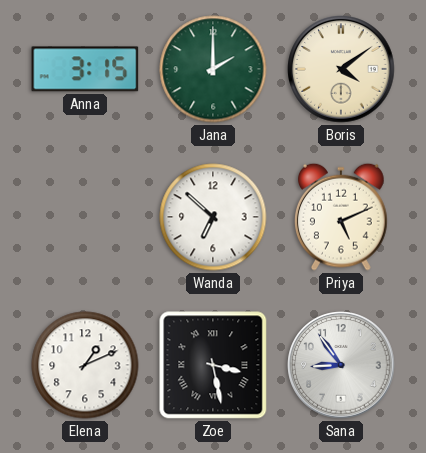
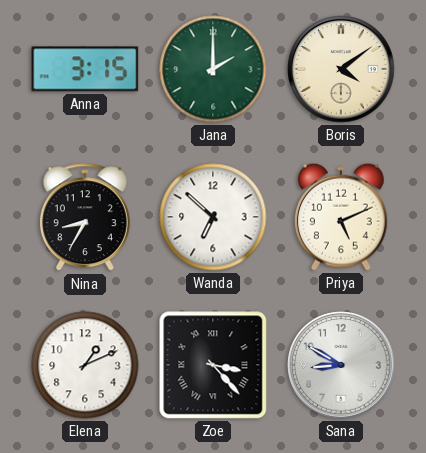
Nina: none -> 8:35 (85, 218)
Zoe: 3:28 -> 3:23 (213, 365)
Sana: 8:54 -> 8:50 (341, 365)
